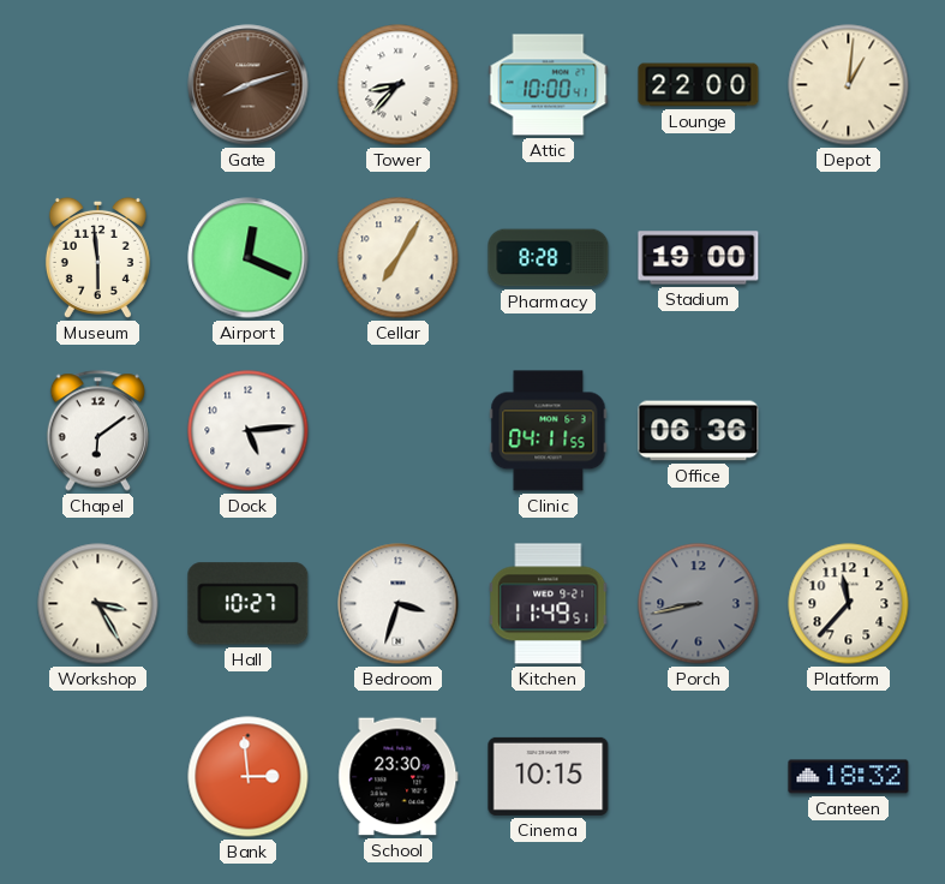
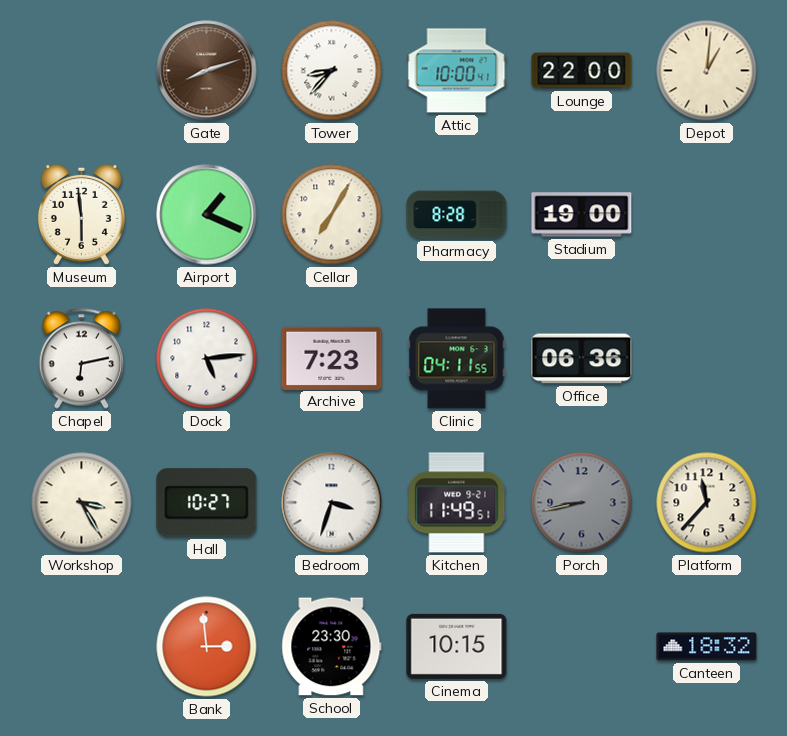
Airport: 12:19 -> 1:19 (207, 215)
Chapel: 6:09 -> 6:13 (81, 359)
Archive: none -> 7:23 (332, 358)
